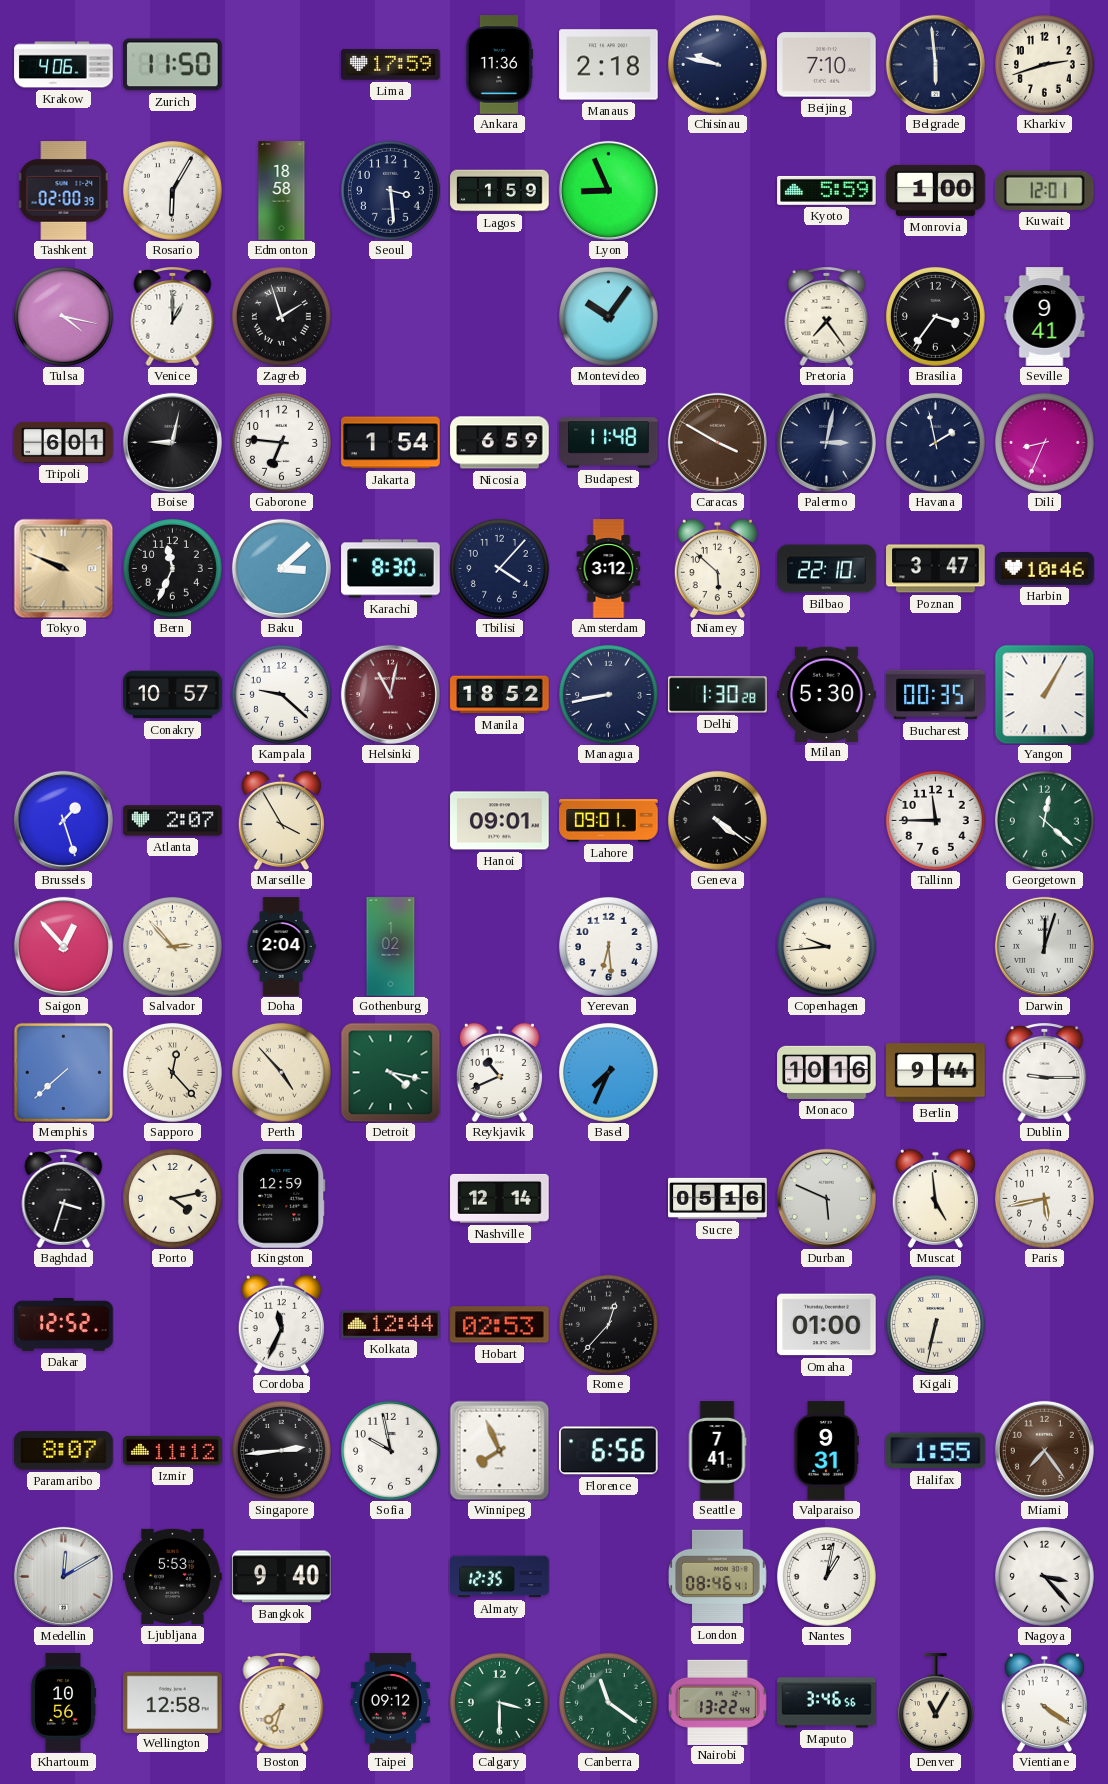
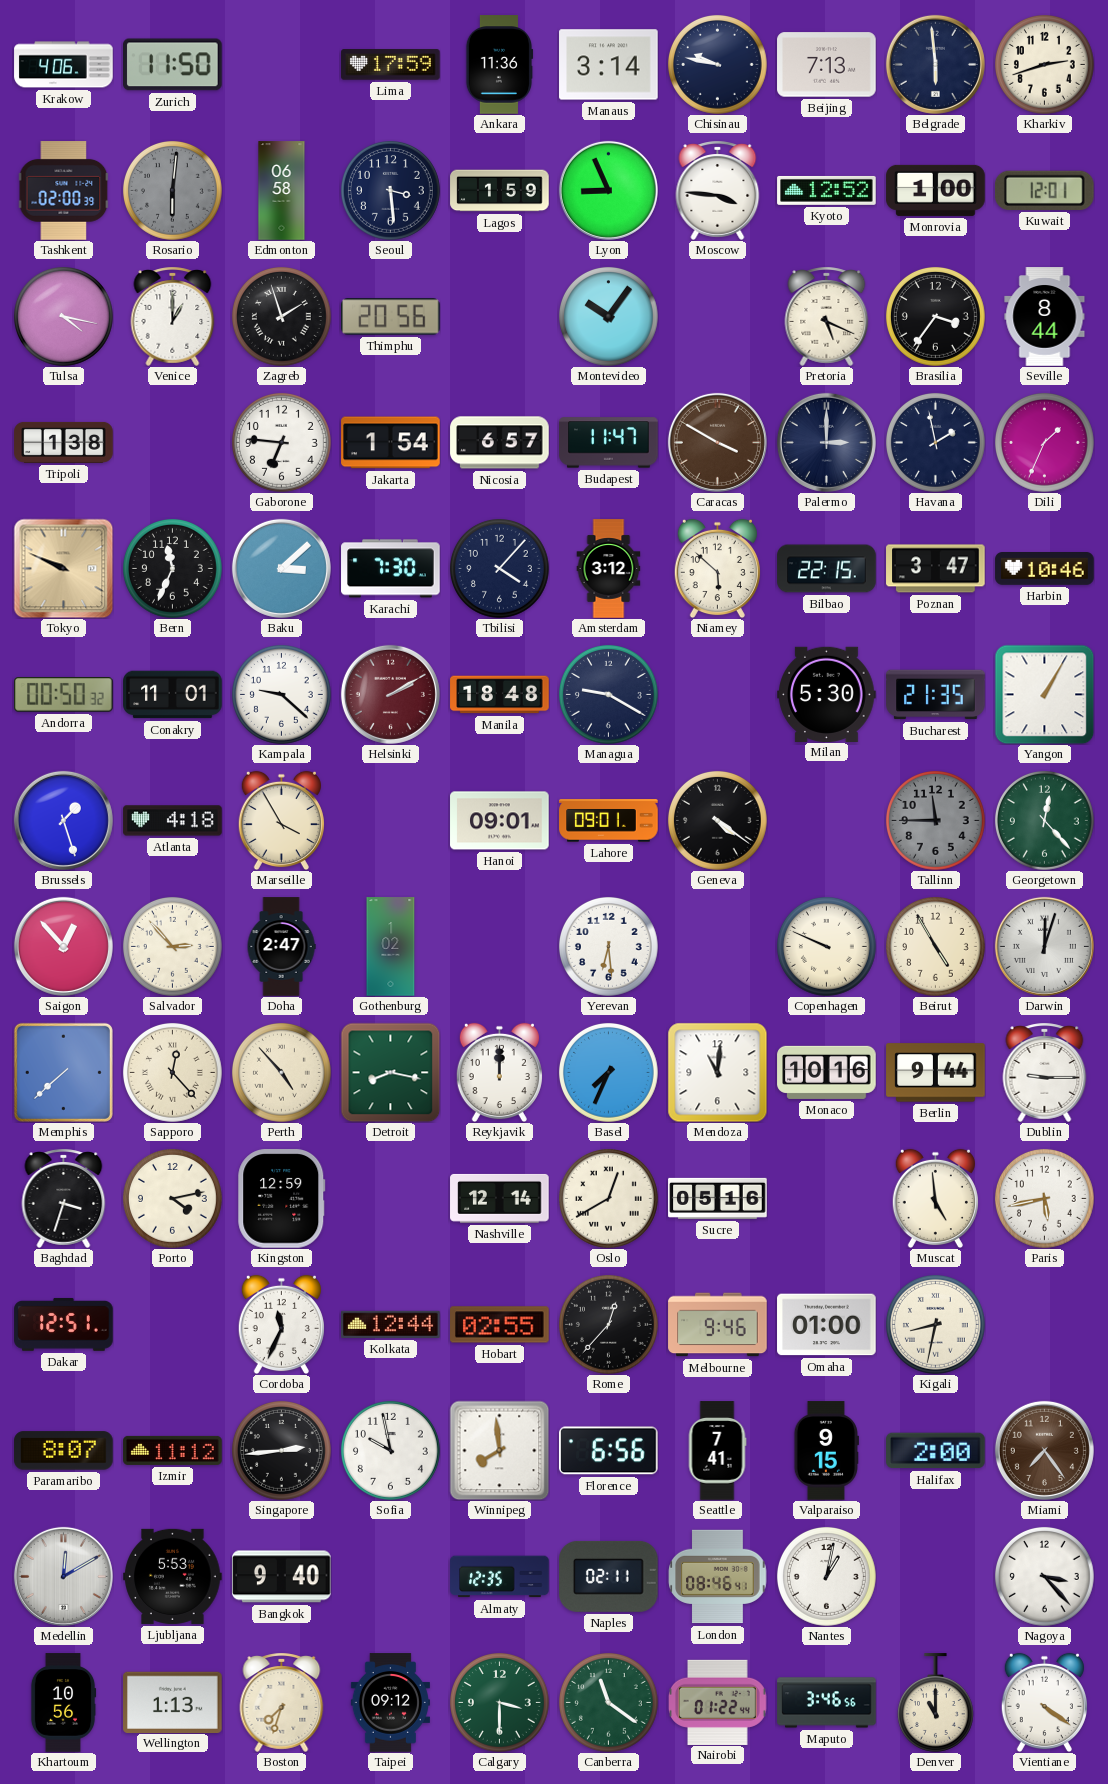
Manaus: 2:18 -> 3:14 (609, 65)
Beijing: 7:10 -> 7:13 (827, 65)
Rosario: 6:05 -> 6:01 (172, 190)
Rosario dial: white -> grey (172, 190)
Edmonton: 18:58 -> 06:58 (282, 191)
Moscow: none -> 3:46 (718, 190)
Kyoto: 5:59 -> 12:52 (827, 190)
Thimphu: none -> 20:56 (391, 317)
Pretoria: 7:24 -> 5:19 (827, 316)
Seville: 9:41 -> 8:44 (1045, 317)
Tripoli: 6:01 -> 1:38 (64, 442)
Boise: 9:02 -> none (172, 442)
Nicosia: 6:59 -> 6:57 (500, 443)
Budapest: 11:48 -> 11:47 (609, 443)
Palermo: 3:02 -> 3:00 (826, 442)
Dili: 8:34 -> 1:34 (1044, 442)
Karachi: 8:30 -> 7:30 (391, 569)
Bilbao: 22:10 -> 22:15 (827, 569)
Andorra: none -> 00:50 (64, 695)
Conakry: 10:57 -> 11:01 (173, 695)
Helsinki: 11:02 -> 2:10 (390, 694)
Manila: 18:52 -> 18:48 (500, 695)
Managua: 8:43 -> 9:20 (608, 694)
Delhi: 1:30 -> none (718, 695)
Bucharest: 00:35 -> 21:35 (936, 695)
Atlanta: 2:07 -> 4:18 (173, 821)
Tallinn dial: white -> grey (935, 820)
Georgetown: 12:22 -> 12:23 (1044, 820)
Doha: 2:04 -> 2:47 (281, 947)
Copenhagen: 9:44 -> 9:49 (826, 946)
Beirut: none -> 4:55 (935, 946)
Detroit: 4:17 -> 8:17 (390, 1072)
Reykjavik: 10:41 -> 12:00 (499, 1072)
Mendoza: none -> 11:01 (717, 1072)
Oslo: none -> 12:40 (608, 1198)
Durban: 5:49 -> none (826, 1198)
Dakar: 12:52 -> 12:51 (64, 1324)
Hobart: 02:53 -> 02:55 (500, 1325)
Melbourne: none -> 9:46 (718, 1325)
Kigali: 6:32 -> 8:32 (935, 1324)
Winnipeg: 7:56 -> 7:59 (499, 1450)
Valparaiso: 9:31 -> 9:15 (826, 1451)
Halifax: 1:55 -> 2:00 (936, 1451)
Naples: none -> 02:11 (609, 1576)
Wellington: 12:58 -> 1:13 (173, 1702)
Nairobi: 13:22 -> 01:22 (718, 1702)
Denver: 11:05 -> 11:00 (935, 1703)
